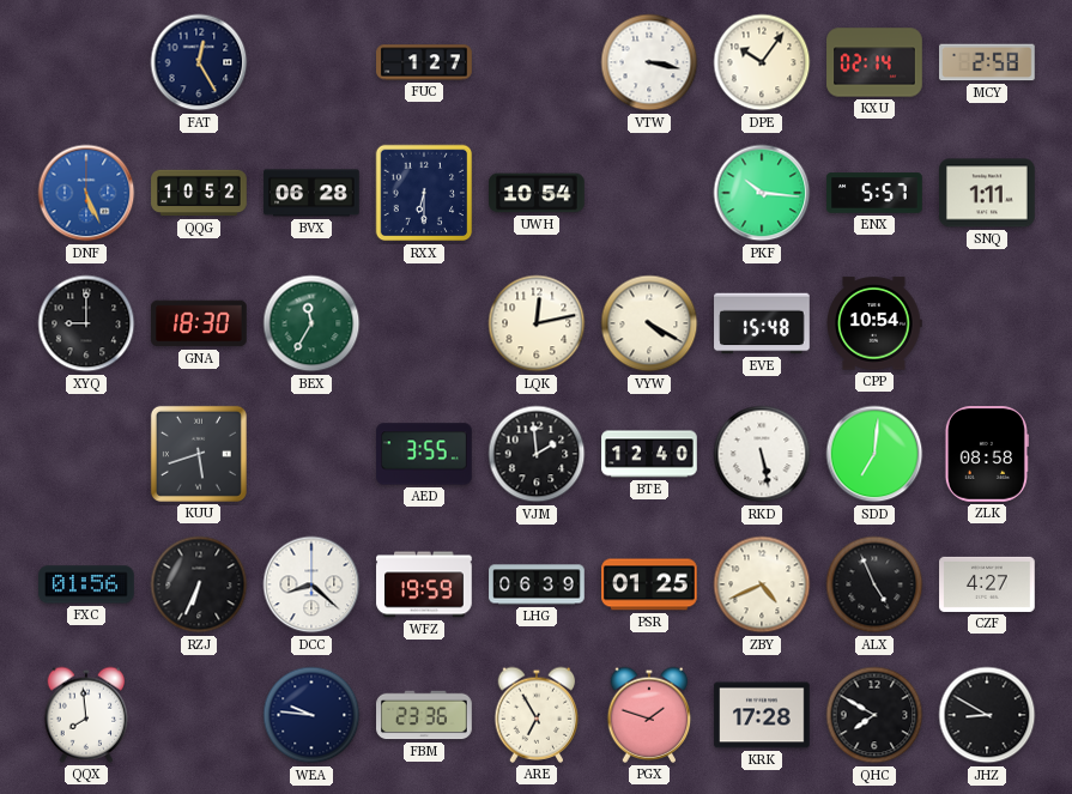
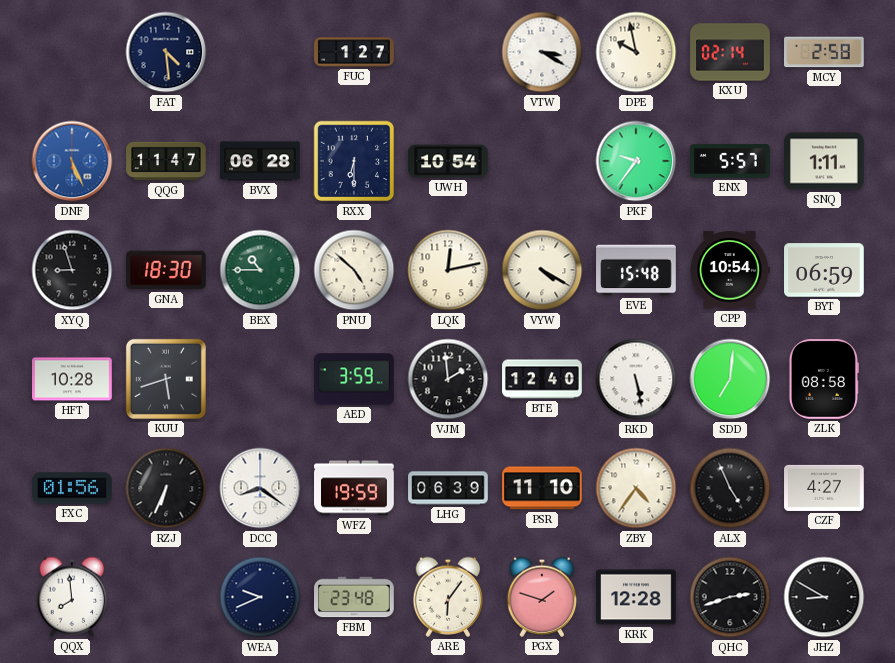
FAT: 12:25 -> 4:29 (166, 52)
VTW: 3:17 -> 3:20 (542, 52)
DPE: 10:06 -> 9:58 (636, 52)
QQG: 10:52 -> 11:47 (166, 161)
PKF: 10:16 -> 9:36 (636, 161)
XYQ: 9:00 -> 8:57 (72, 270)
BEX: 11:35 -> 10:45 (260, 270)
PNU: none -> 4:52 (354, 270)
BYT: none -> 06:59 (824, 270)
HFT: none -> 10:28 (72, 379)
AED: 3:55 -> 3:59 (354, 379)
DCC: 8:22 -> 8:21 (260, 488)
PSR: 01:25 -> 11:10 (542, 488)
ZBY: 4:41 -> 4:36 (636, 488)
WEA: 9:46 -> 9:41 (260, 597)
FBM: 23:36 -> 23:48 (354, 597)
ARE: 6:55 -> 6:06 (448, 597)
KRK: 17:28 -> 12:28 (636, 597)
QHC: 7:50 -> 2:42 (730, 597)
